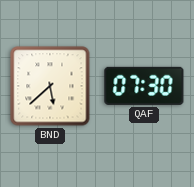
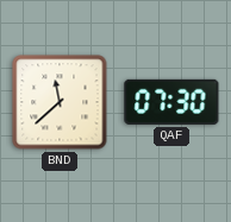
BND: 5:38 -> 11:38 (60, 102)
